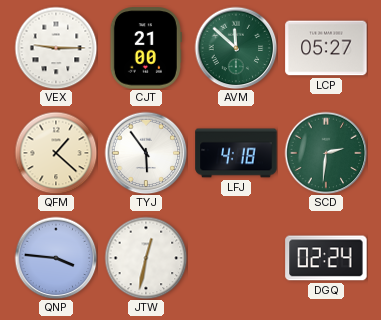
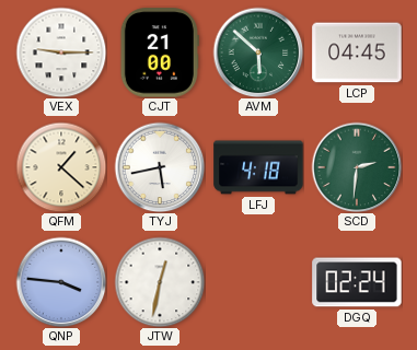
AVM: 11:52 -> 5:52 (258, 52)
LCP: 05:27 -> 04:45 (357, 52)
TYJ: 5:54 -> 5:43 (160, 167)
